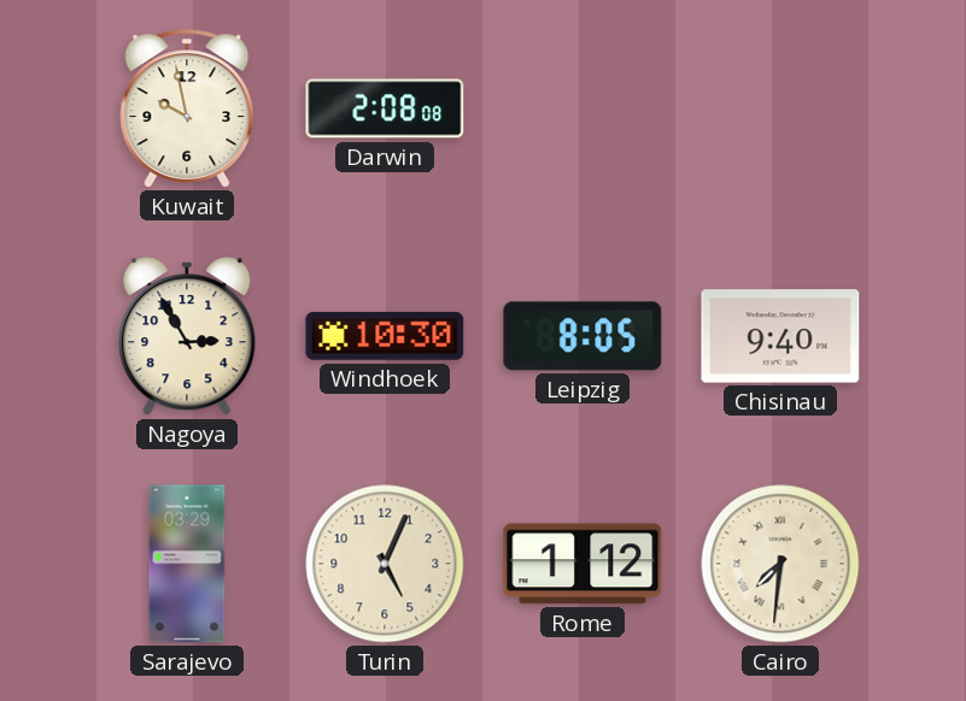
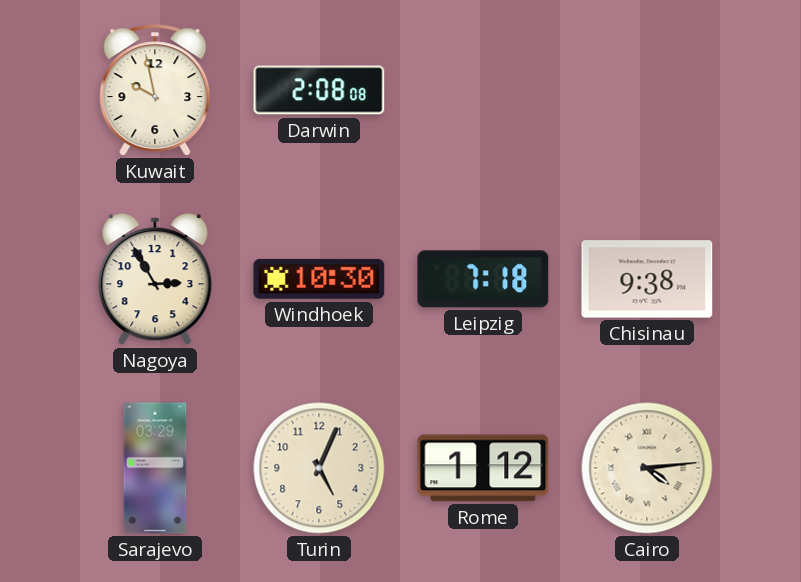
Leipzig: 8:05 -> 7:18 (483, 279)
Chisinau: 9:40 -> 9:38 (647, 279)
Cairo: 7:31 -> 4:14 (647, 468)
